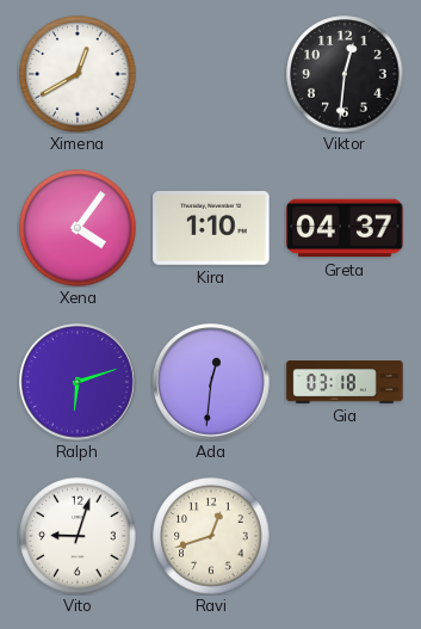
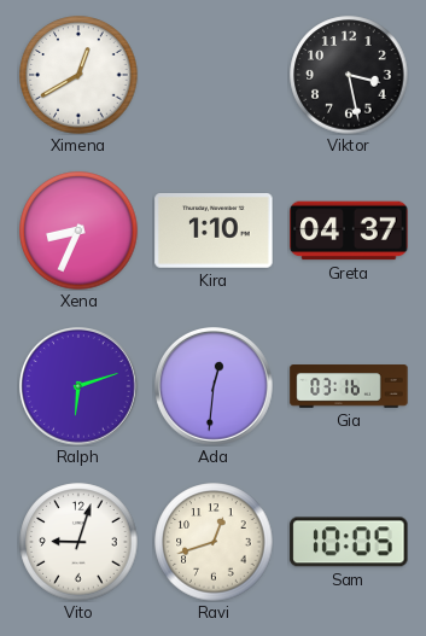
Viktor: 12:31 -> 3:28 (349, 75)
Xena: 4:06 -> 8:34 (78, 231)
Gia: 03:18 -> 03:16 (349, 386)
Sam: none -> 10:05 (349, 542)
